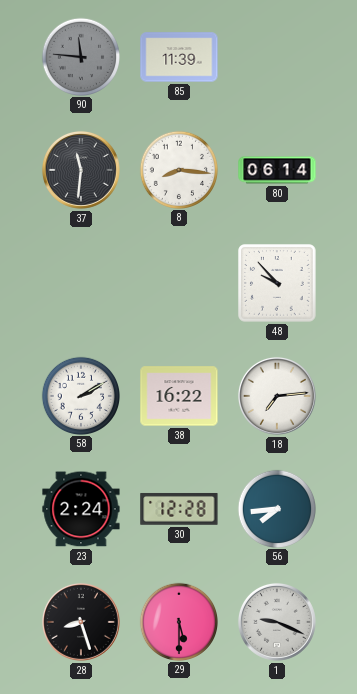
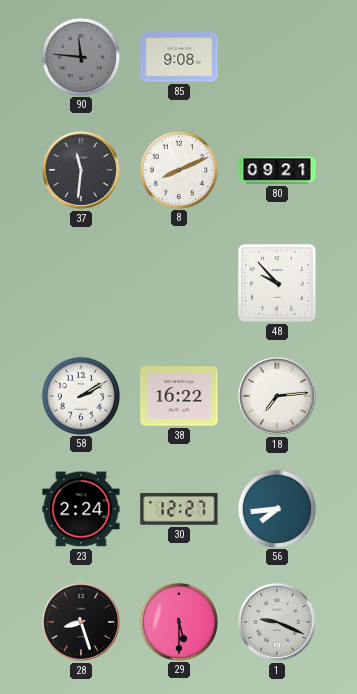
85: 11:39 -> 9:08 (179, 57)
8: 8:16 -> 8:11 (178, 169)
80: 06:14 -> 09:21 (277, 170)
30: 12:28 -> 12:27 (179, 509)
